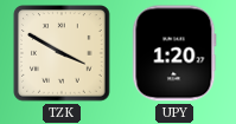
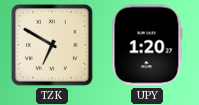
TZK: 3:50 -> 6:50 (52, 45)
